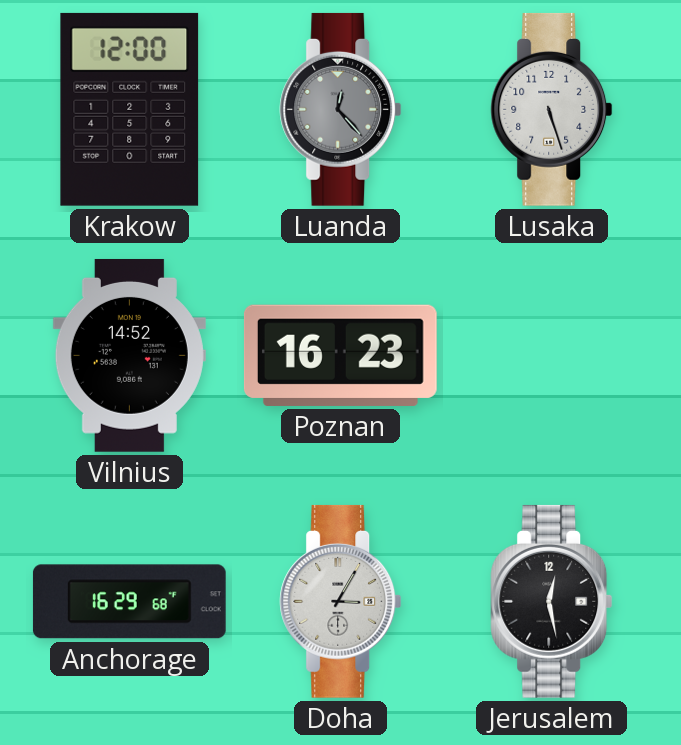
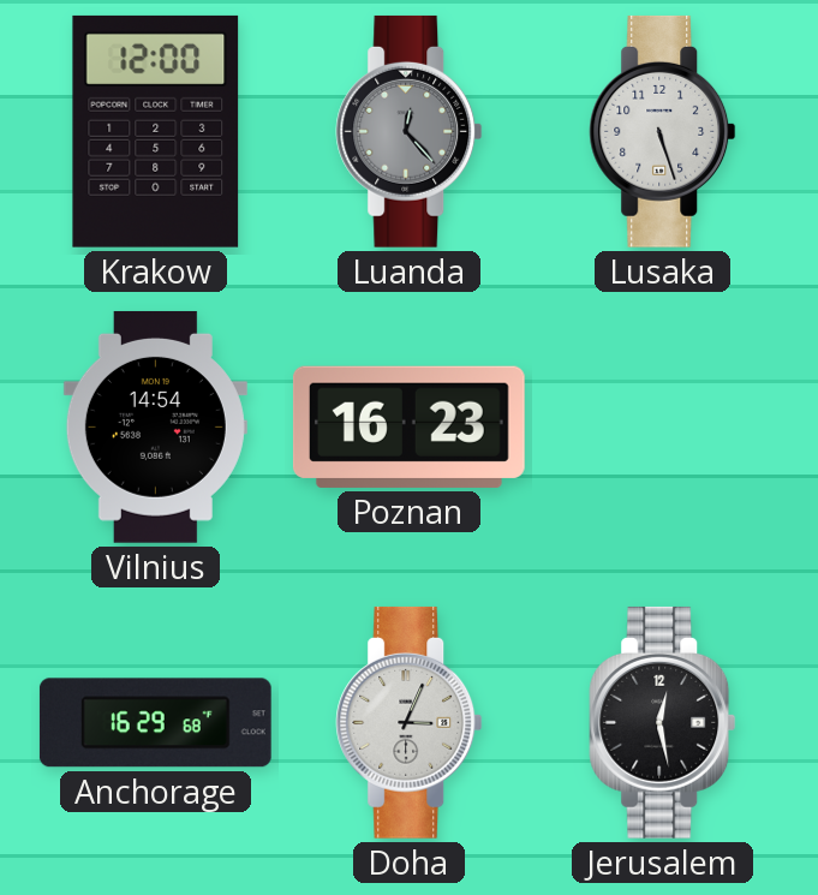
Vilnius: 14:52 -> 14:54 (155, 426)
Doha: 3:05 -> 3:04 (410, 722)
